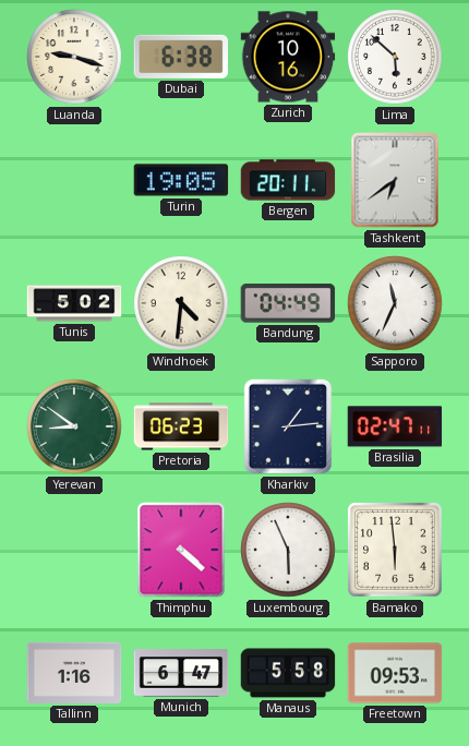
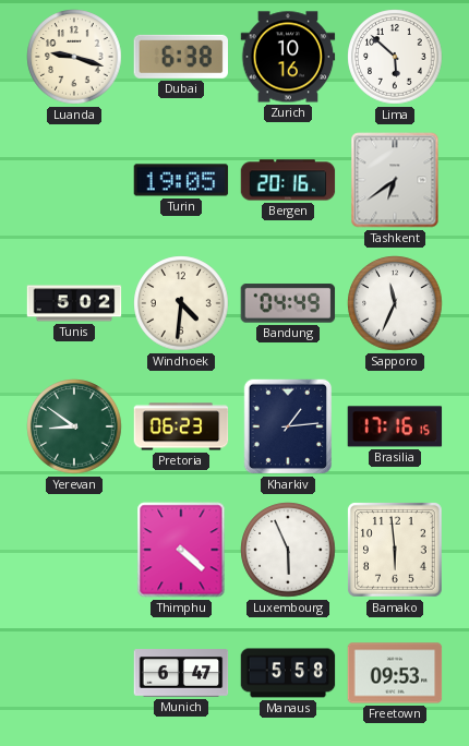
Bergen: 20:11 -> 20:16 (288, 180)
Brasilia: 02:47 -> 17:16 (395, 426)
Tallinn: 1:16 -> none (74, 673)
